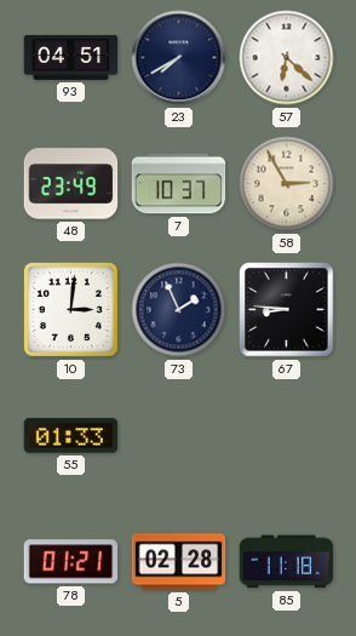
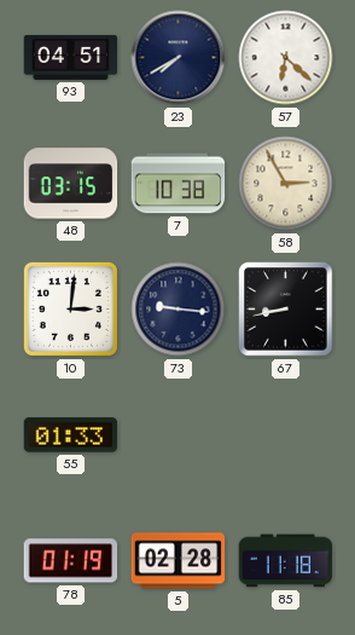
48: 23:49 -> 03:15 (71, 184)
7: 10:37 -> 10:38 (179, 184)
73: 1:56 -> 9:16 (179, 310)
67: 8:46 -> 8:43 (286, 310)
78: 01:21 -> 01:19 (71, 561)
